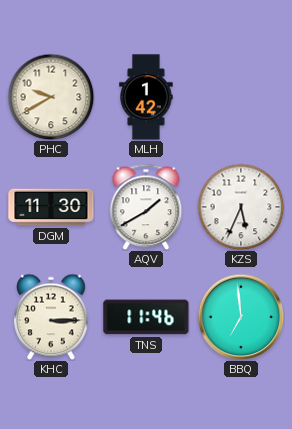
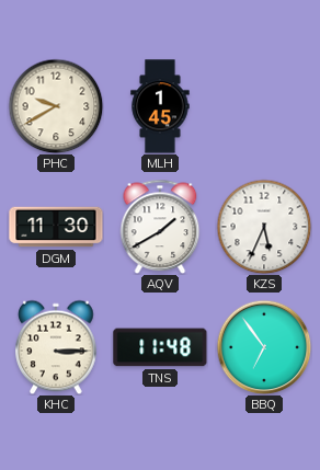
MLH: 1:42 -> 1:45 (160, 106)
TNS: 11:46 -> 11:48 (160, 347)
BBQ: 6:59 -> 6:54 (264, 347)
